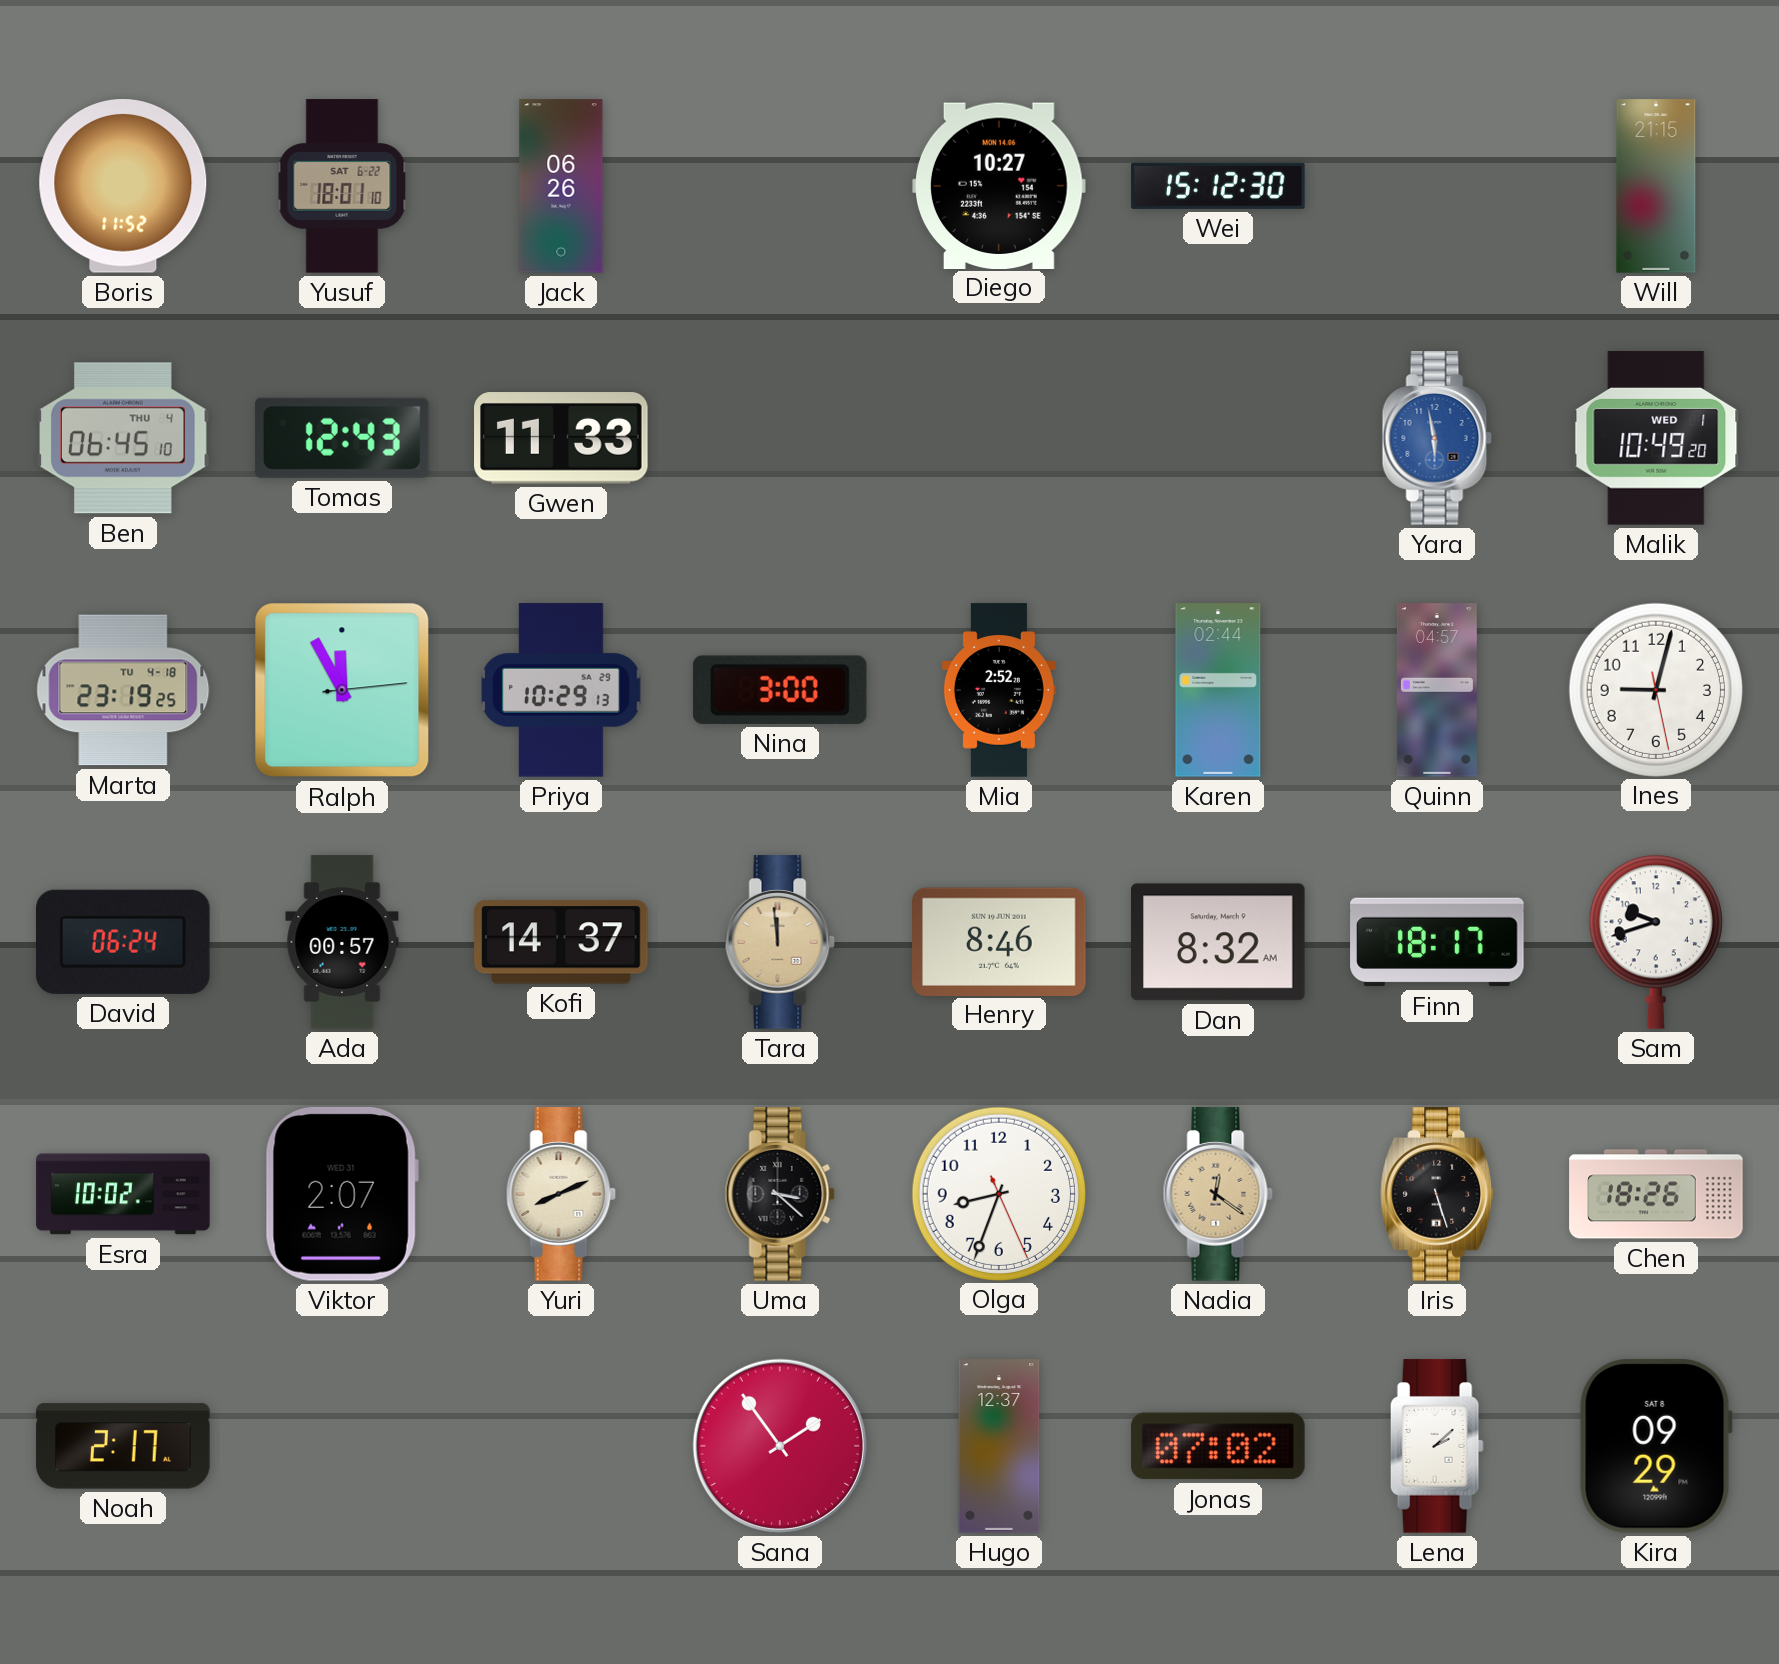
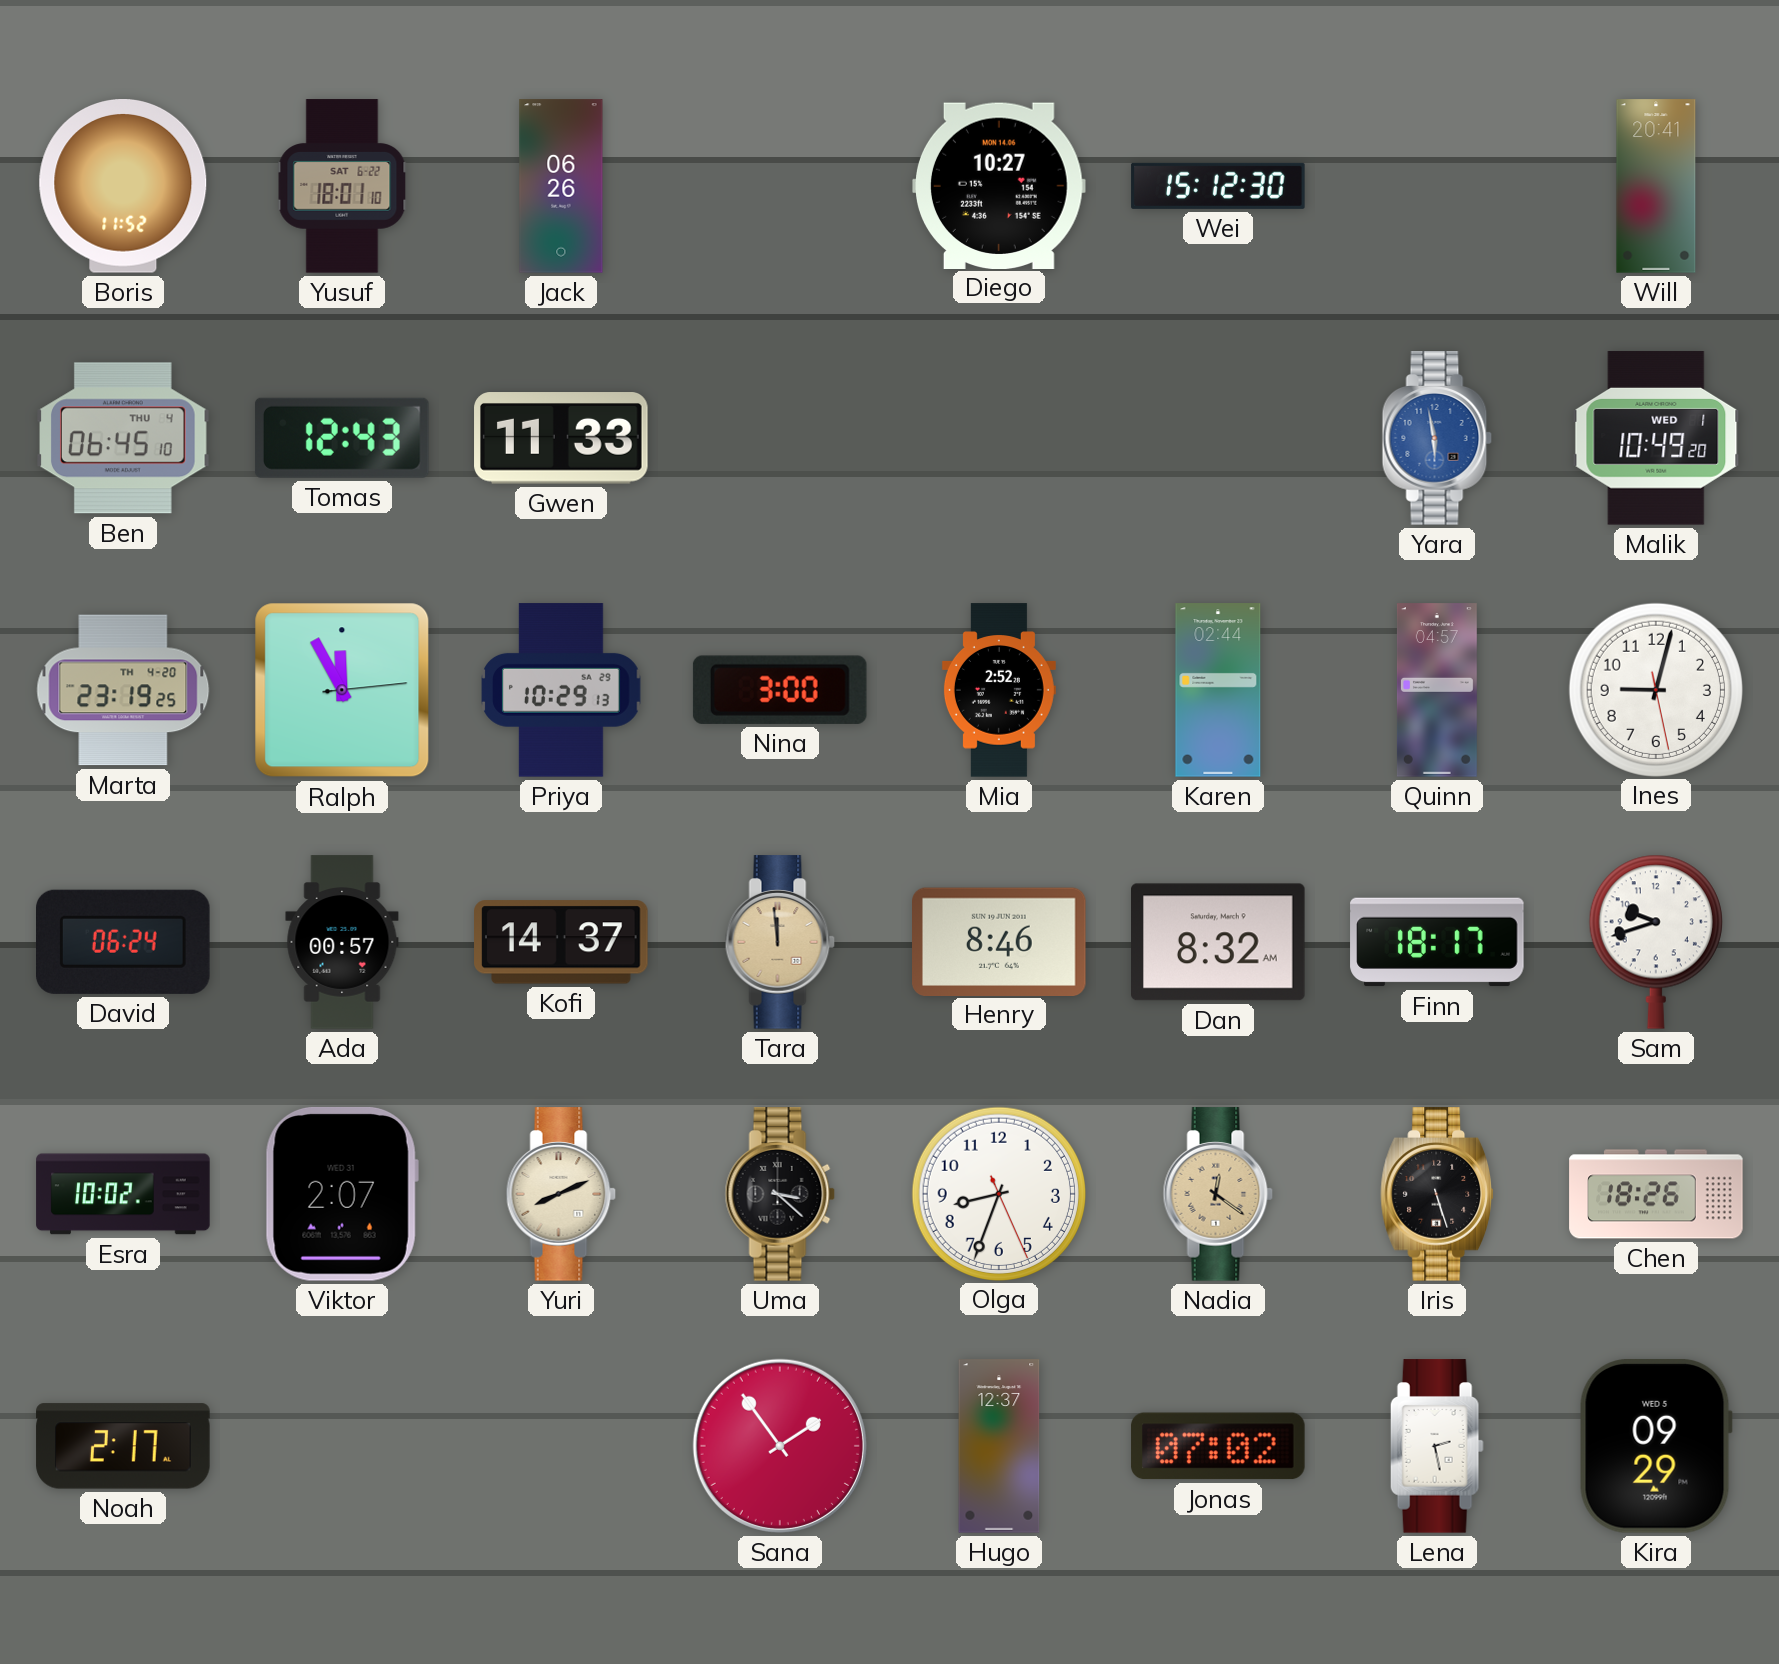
Will: 21:15 -> 20:41 (1656, 186)
Marta date: TU 4-18 -> TH 4-20 (123, 690)
Lena: 2:08 -> 2:28 (1437, 1446)
Kira date: SAT 8 -> WED 5 (1656, 1446)
